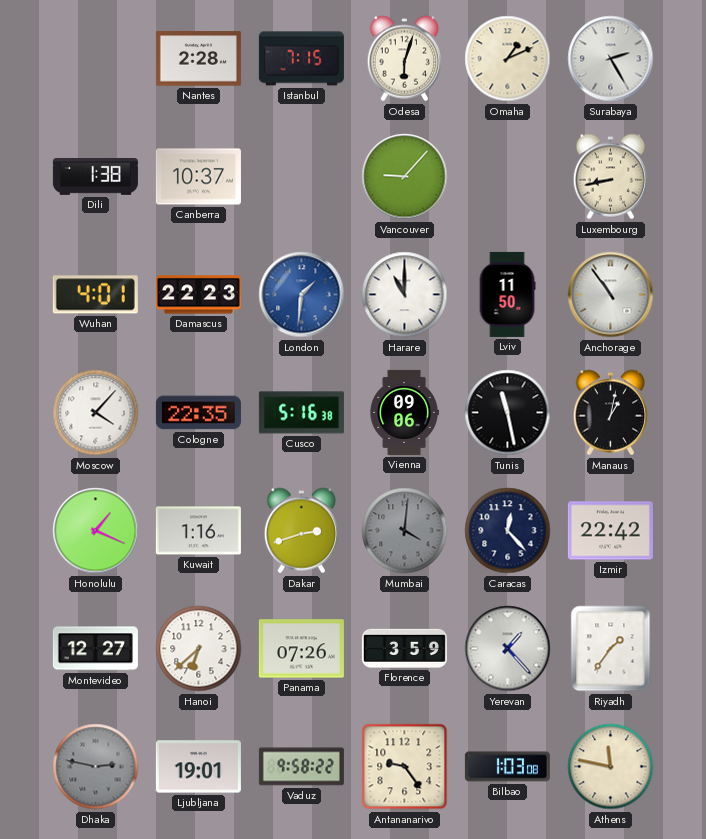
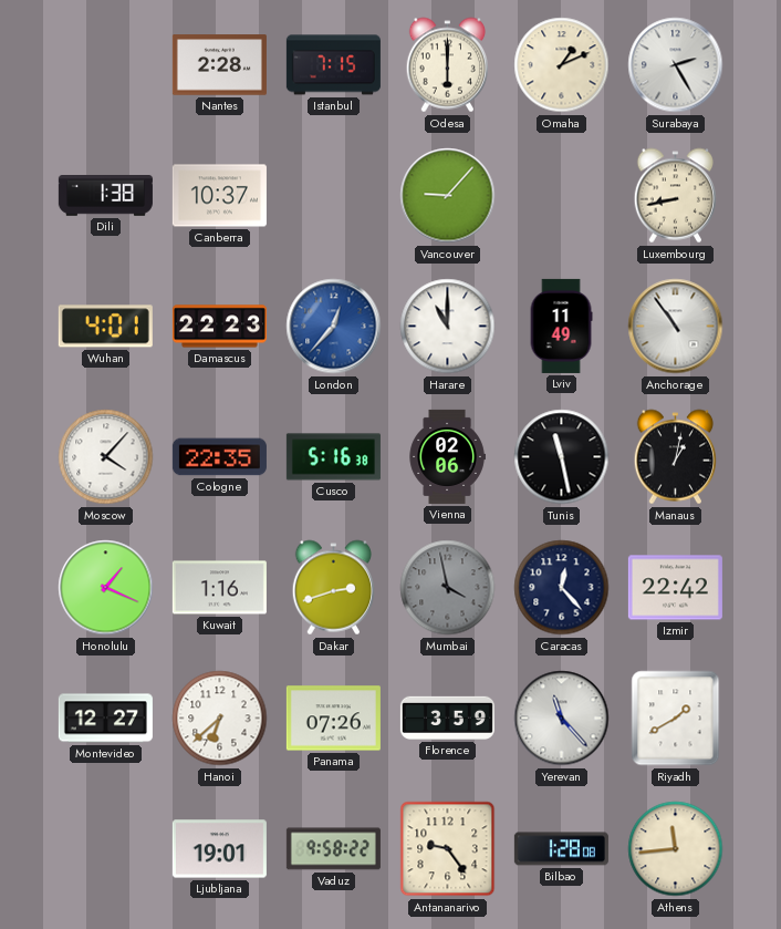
Odesa: 6:03 -> 6:00 (448, 65)
London: 1:31 -> 12:37 (334, 327)
Lviv: 11:50 -> 11:49 (561, 326)
Vienna: 09:06 -> 02:06 (447, 456)
Mumbai: 4:01 -> 3:58 (448, 588)
Yerevan: 1:23 -> 11:23 (562, 719)
Riyadh: 1:36 -> 1:40 (676, 719)
Dhaka: 2:47 -> none (96, 767)
Bilbao: 1:03 -> 1:28 (561, 849)
Athens: 11:47 -> 11:44 (676, 849)
